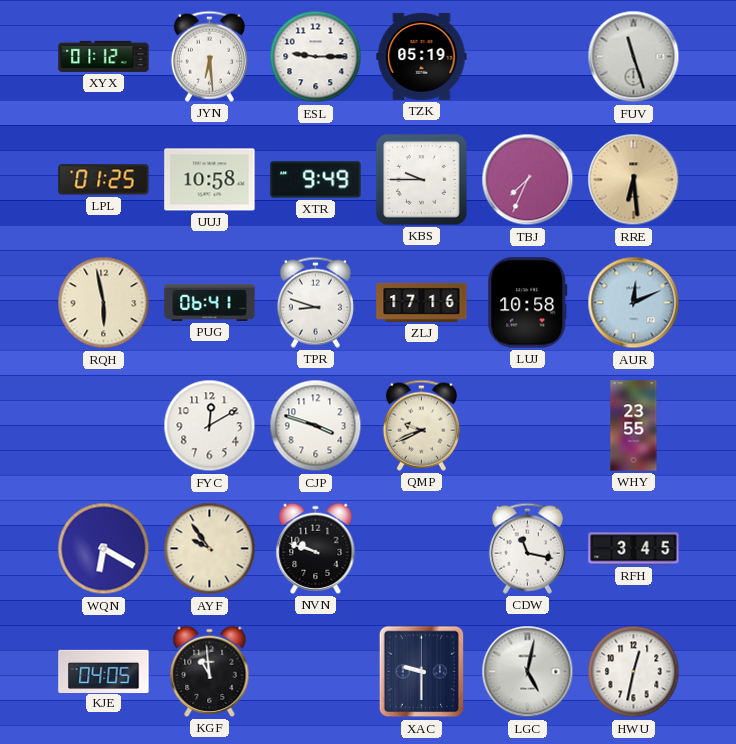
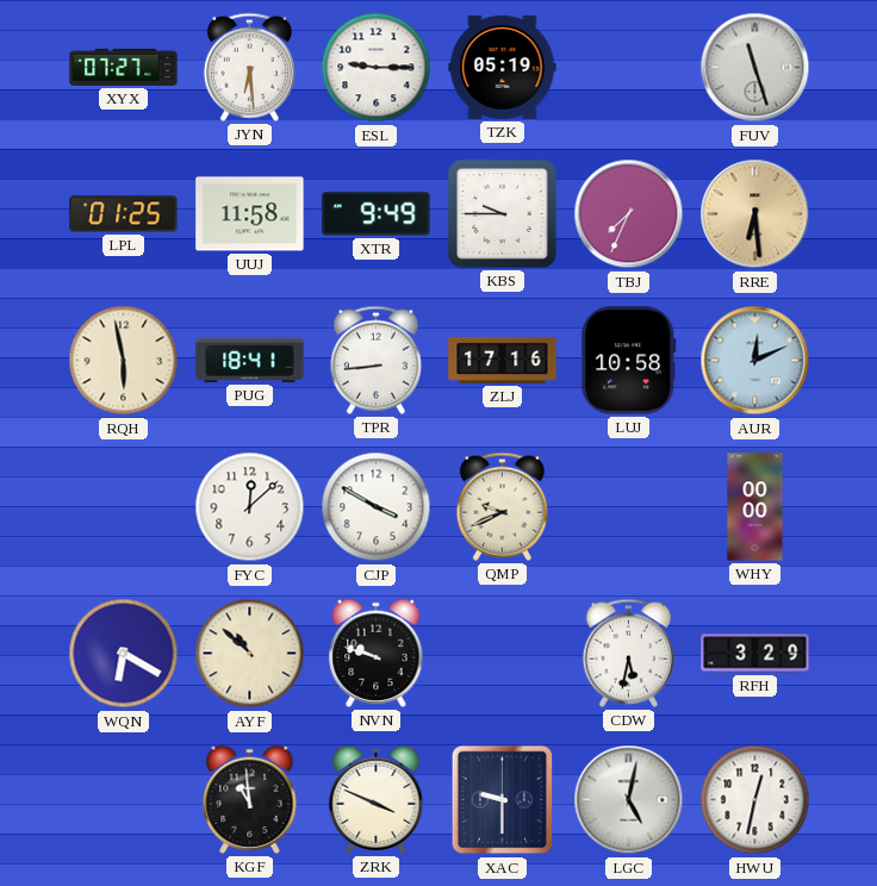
XYX: 01:12 -> 07:27 (124, 67)
UUJ: 10:58 -> 11:58 (250, 214)
PUG: 06:41 -> 18:41 (250, 360)
TPR: 8:48 -> 8:44 (375, 360)
FYC: 12:10 -> 12:08 (250, 507)
CJP: 3:48 -> 3:50 (377, 507)
WHY: 23:55 -> 00:00 (755, 507)
AYF: 9:54 -> 10:52 (250, 654)
CDW: 11:17 -> 5:32 (628, 653)
RFH: 3:45 -> 3:29 (755, 654)
KJE: 04:05 -> none (104, 671)
ZRK: none -> 3:49 (377, 799)
